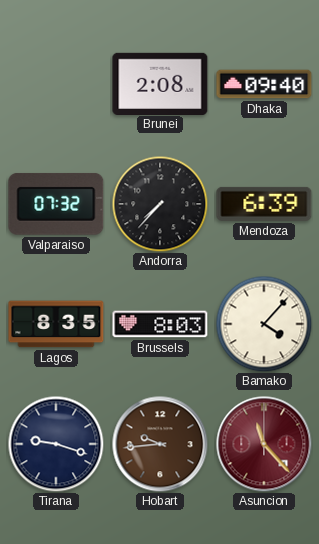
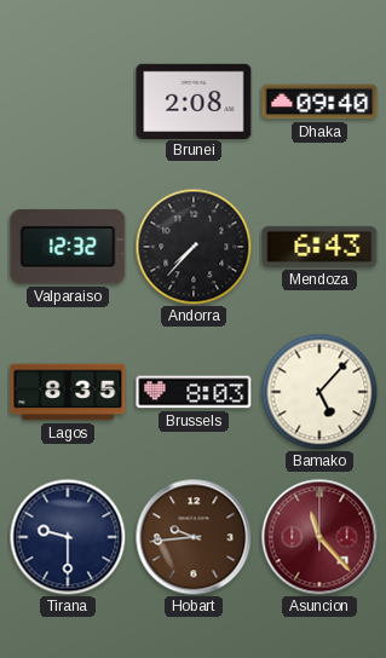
Valparaiso: 07:32 -> 12:32 (68, 247)
Mendoza: 6:39 -> 6:43 (319, 247)
Bamako: 4:07 -> 5:07 (319, 392)
Tirana: 9:18 -> 9:30 (68, 537)
